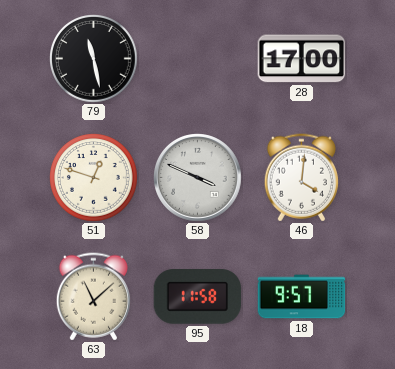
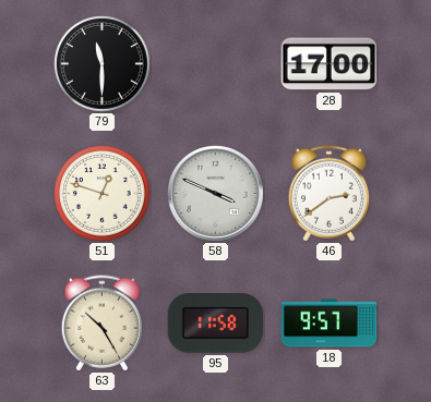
79: 11:28 -> 11:30 (103, 64)
46: 4:01 -> 2:39 (328, 194)
63: 11:08 -> 10:25 (101, 324)
